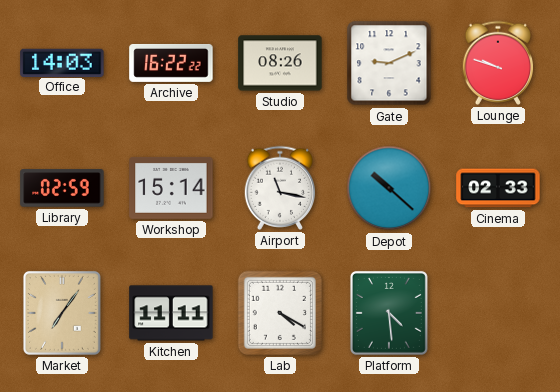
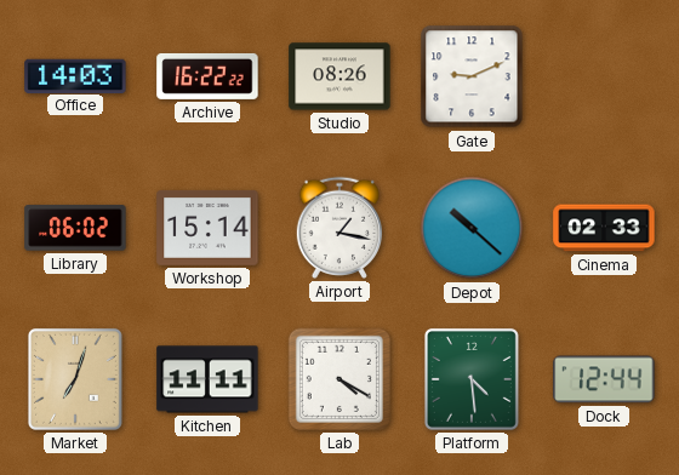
Lounge: 9:48 -> none (498, 63)
Library: 02:59 -> 06:02 (75, 228)
Airport: 11:17 -> 1:17 (339, 228)
Market: 7:06 -> 7:03 (75, 379)
Dock: none -> 12:44 (604, 379)
